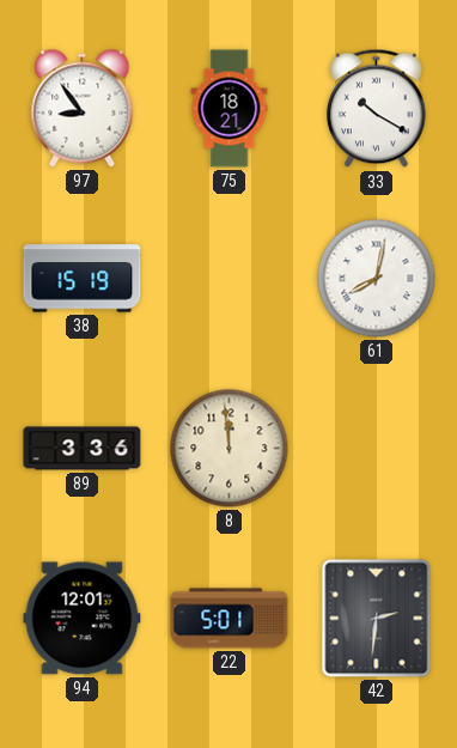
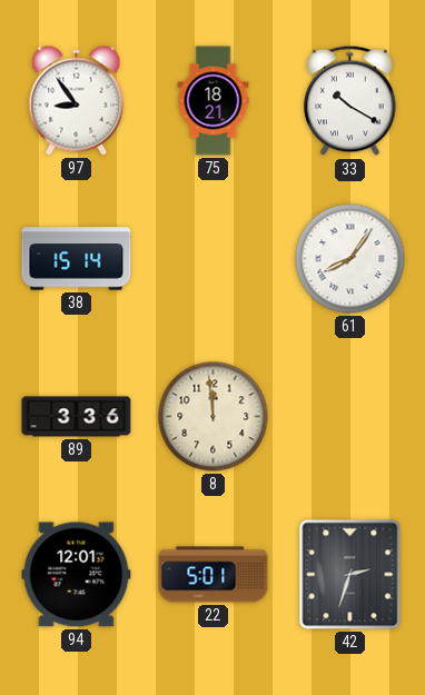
38: 15:19 -> 15:14 (77, 259)
61: 8:02 -> 8:06 (350, 259)
42: 2:31 -> 2:33 (350, 575)
